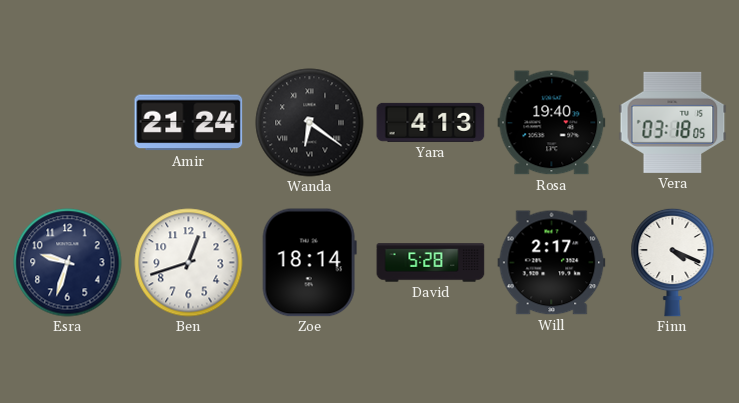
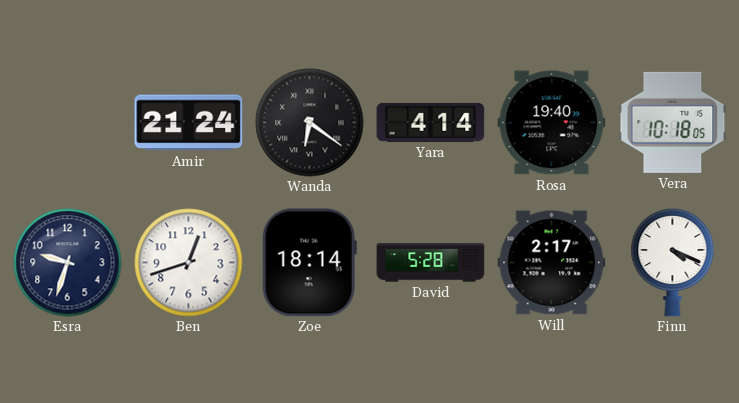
Yara: 4:13 -> 4:14 (431, 122)
Vera: 03:18 -> 10:18 (673, 122)
